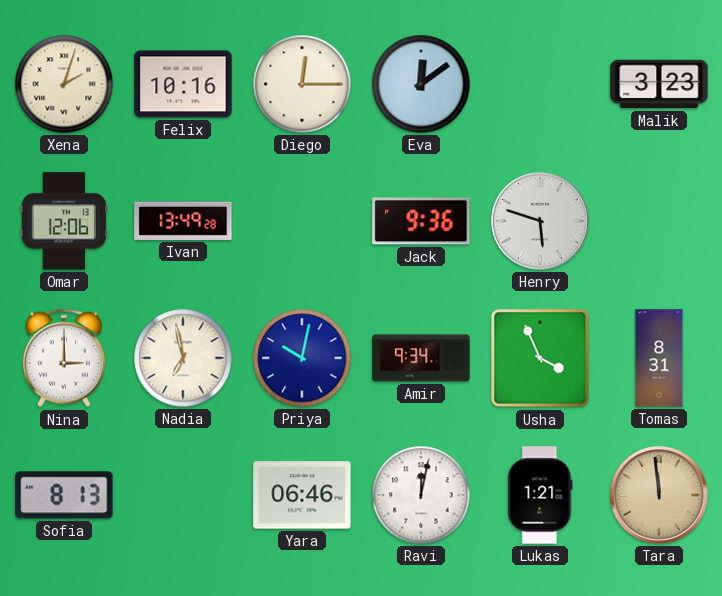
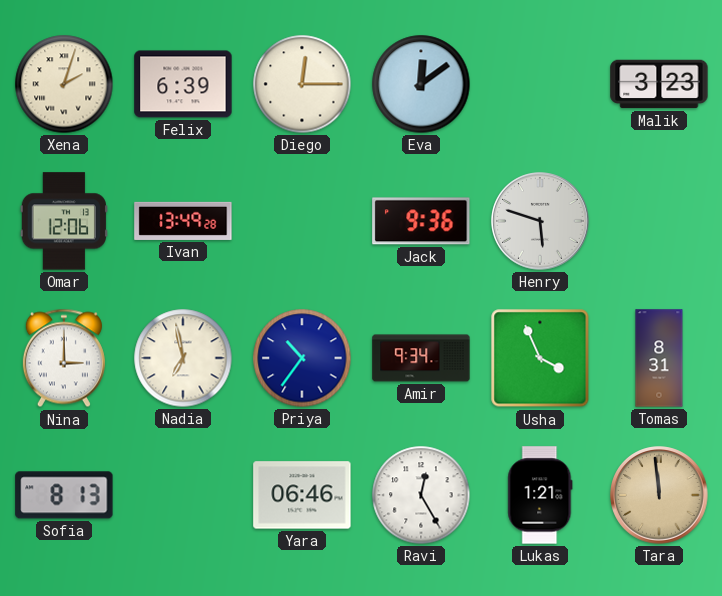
Felix: 10:16 -> 6:39 (183, 84)
Priya: 10:02 -> 10:36 (302, 358)
Ravi: 12:02 -> 12:25 (421, 495)
